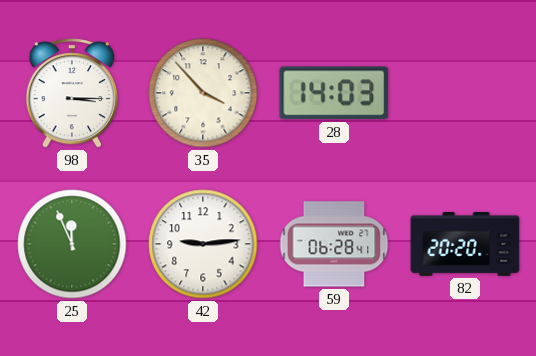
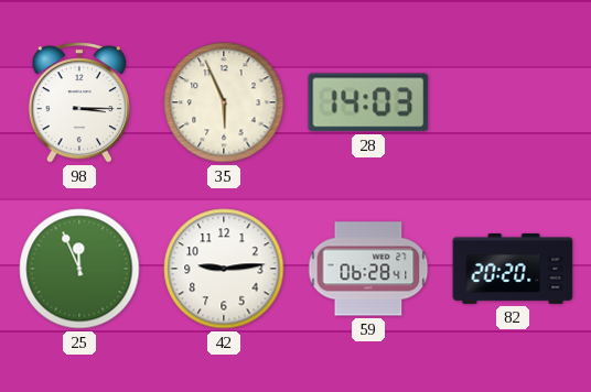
35: 3:53 -> 5:56 (224, 102)
